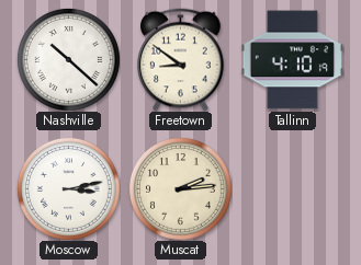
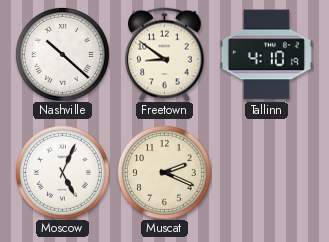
Moscow: 3:13 -> 5:04 (62, 172)
Muscat: 2:14 -> 2:19 (164, 172)
